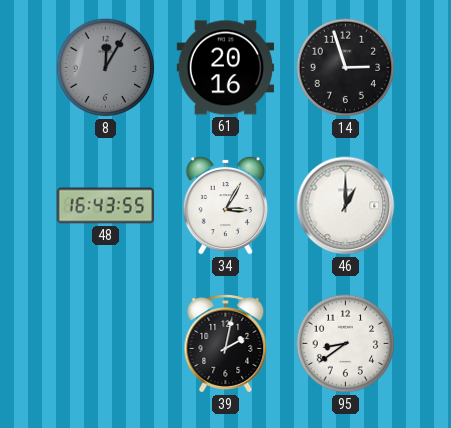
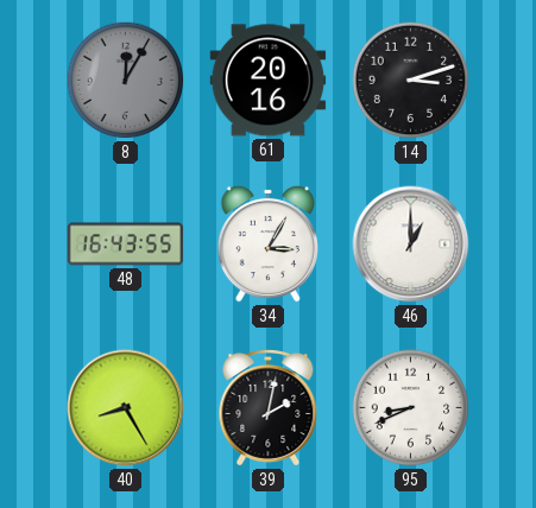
14: 2:57 -> 3:12 (411, 81)
40: none -> 8:25 (126, 408)
95: 8:39 -> 8:41 (411, 408)
